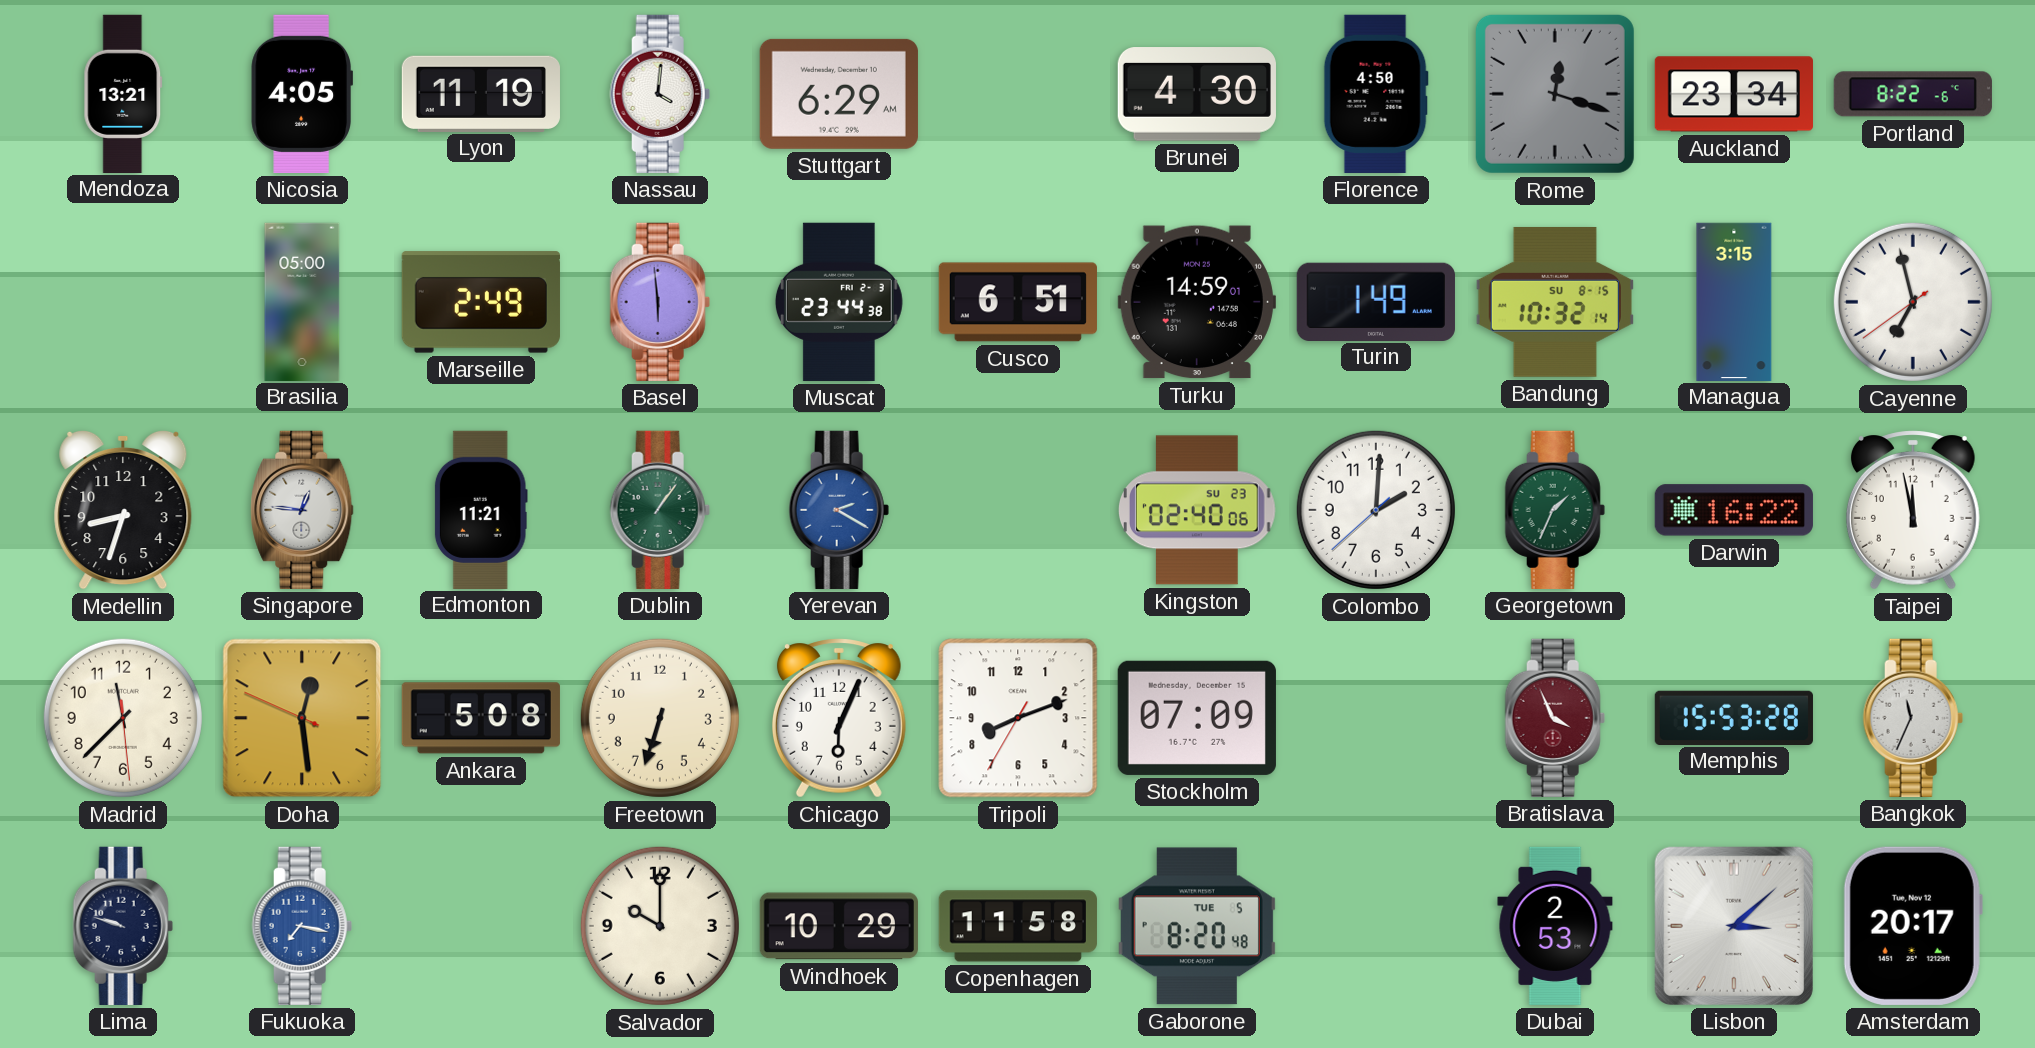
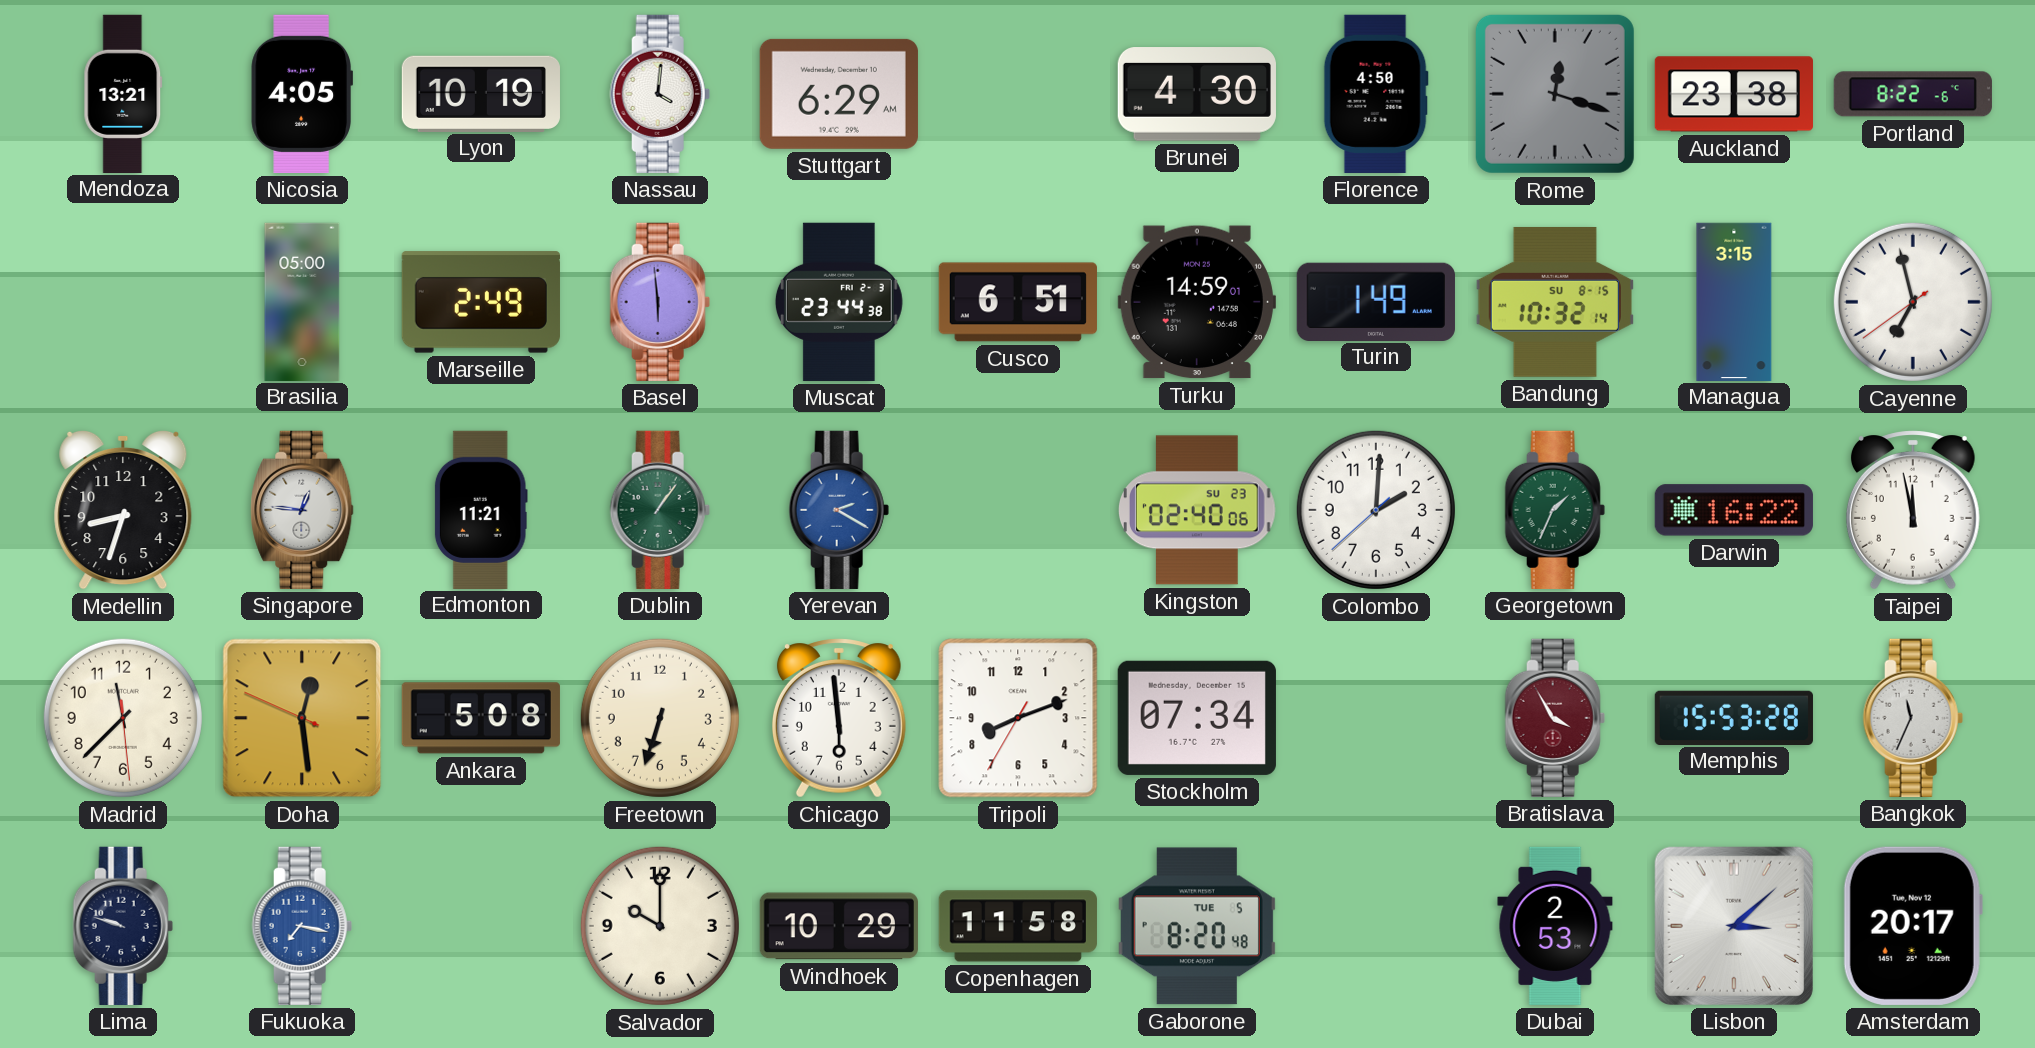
Lyon: 11:19 -> 10:19 (481, 93)
Auckland: 23:34 -> 23:38 (1734, 94)
Chicago: 6:04 -> 5:59 (839, 718)
Stockholm: 07:09 -> 07:34 (1197, 718)
Bratislava: 3:56 -> 3:55 (1555, 718)
